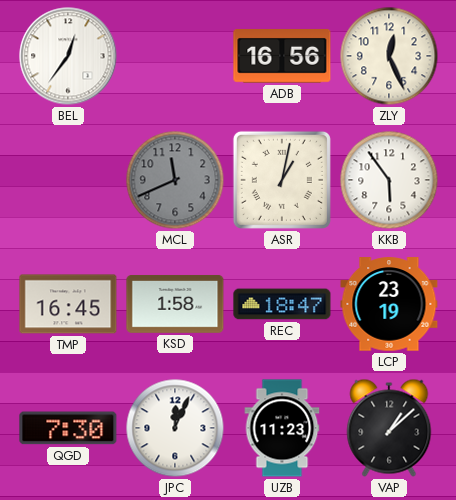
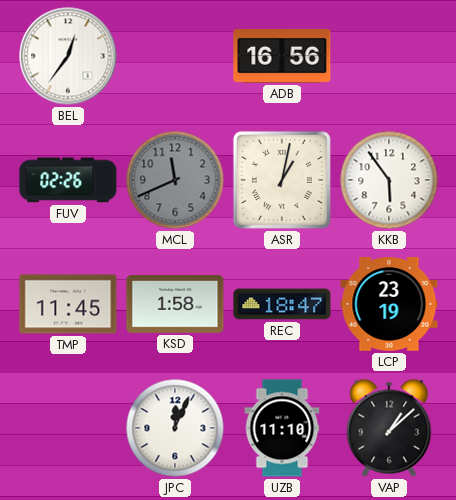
ZLY: 12:26 -> none (389, 56)
FUV: none -> 02:26 (68, 180)
TMP: 16:45 -> 11:45 (68, 304)
QGD: 7:30 -> none (68, 428)
UZB: 11:23 -> 11:10 (282, 428)
